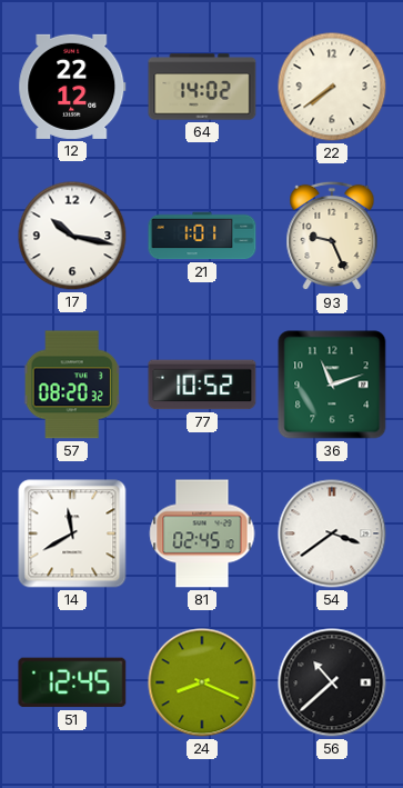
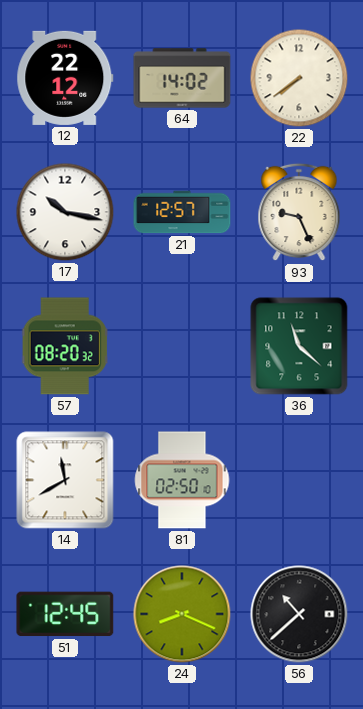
21: 1:01 -> 12:57 (182, 212)
77: 10:52 -> none (202, 385)
36: 11:12 -> 11:22 (299, 346)
81: 02:45 -> 02:50 (182, 480)
54: 3:39 -> none (332, 533)
